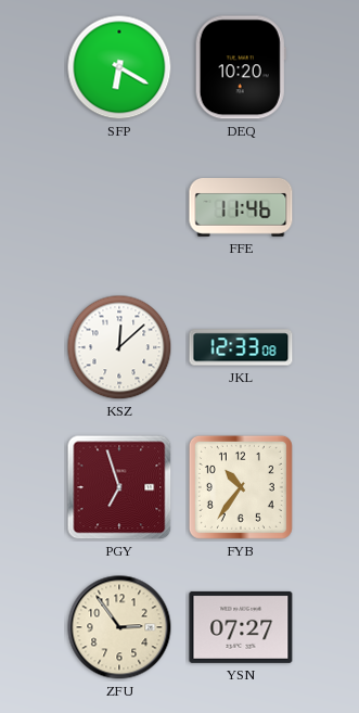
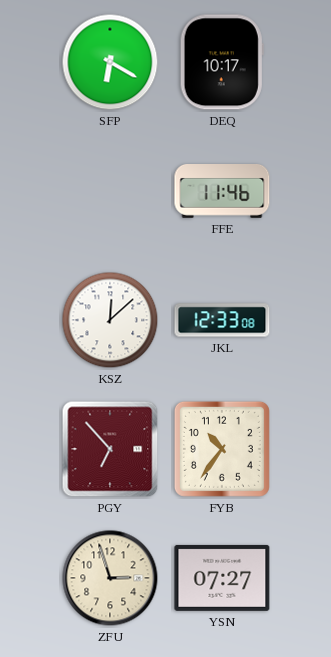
DEQ: 10:20 -> 10:17 (222, 62)
PGY: 6:57 -> 6:53 (110, 449)
ZFU: 2:54 -> 2:57 (110, 578)
